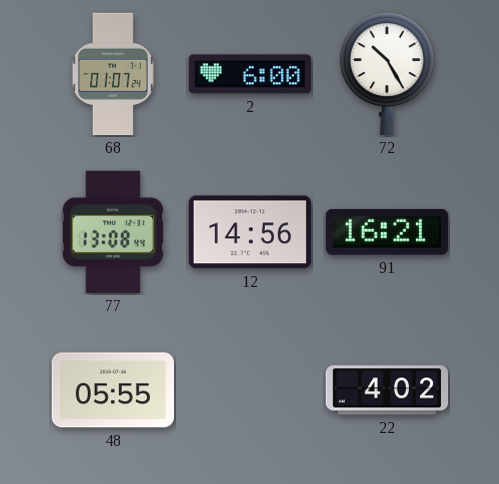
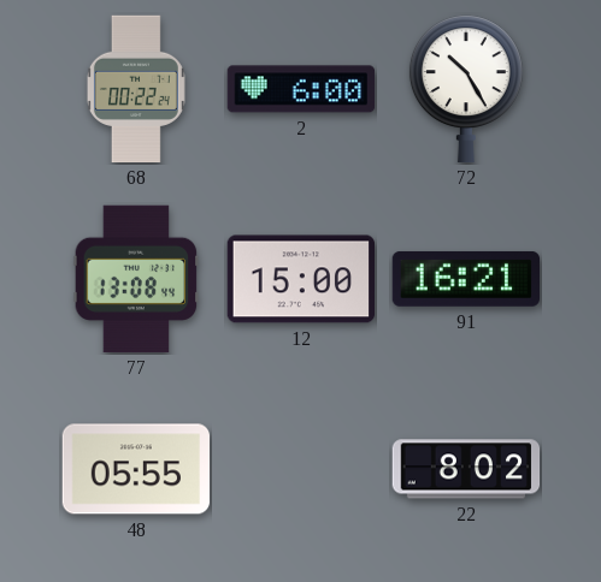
68: 01:07 -> 00:22 (136, 89)
12: 14:56 -> 15:00 (301, 279)
22: 4:02 -> 8:02 (466, 469)
